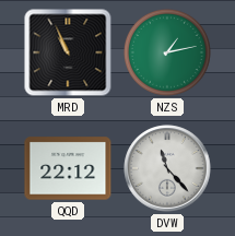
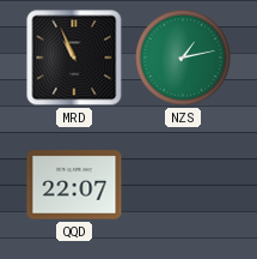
QQD: 22:12 -> 22:07 (74, 185)
DVW: 11:23 -> none (167, 168)
